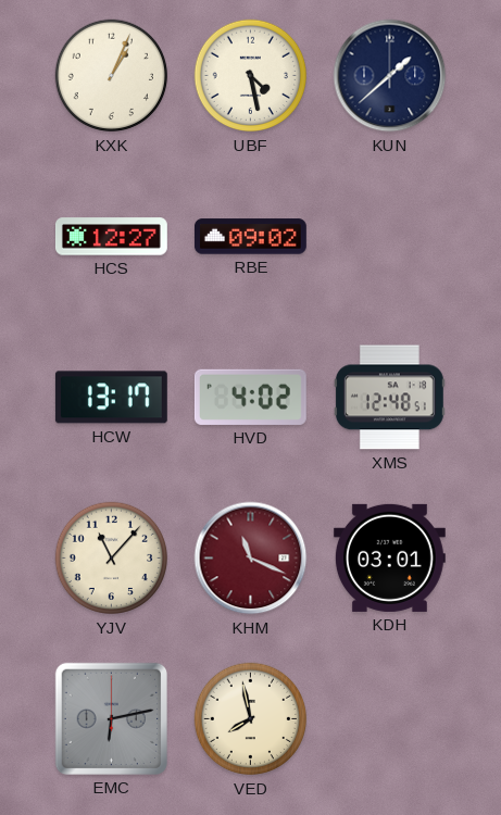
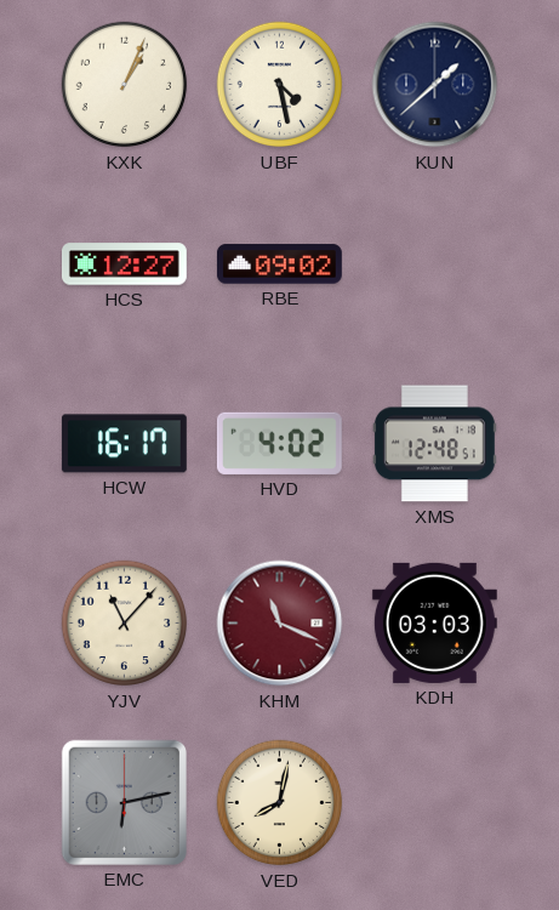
HCW: 13:17 -> 16:17 (124, 444)
KDH: 03:01 -> 03:03 (434, 622)
VED: 7:58 -> 8:02 (280, 803)
